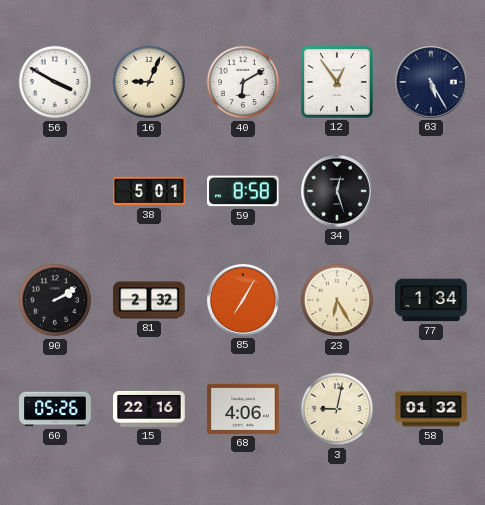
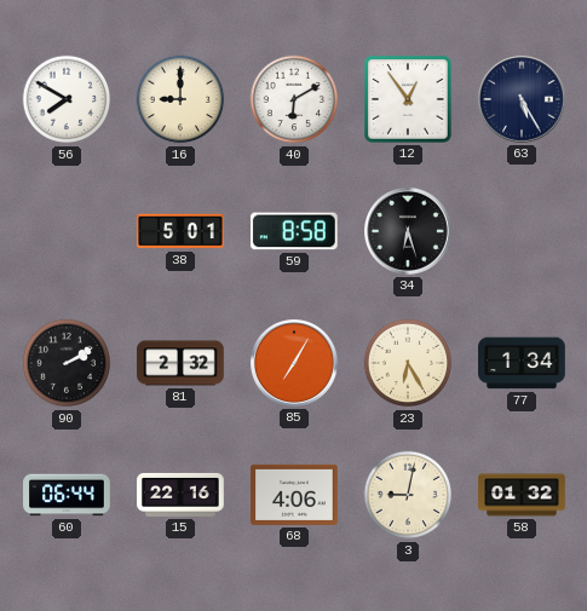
56: 3:50 -> 7:50 (67, 99)
16: 9:04 -> 9:00 (180, 99)
34: 12:27 -> 6:27 (409, 232)
60: 05:26 -> 06:44 (67, 495)
